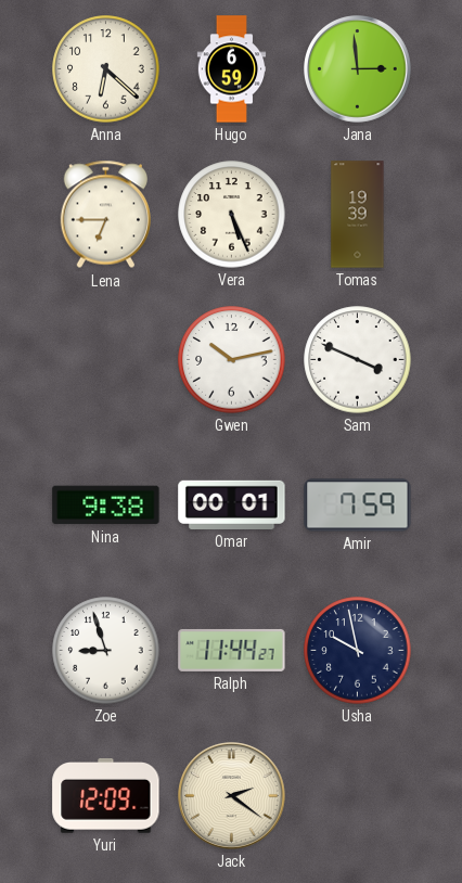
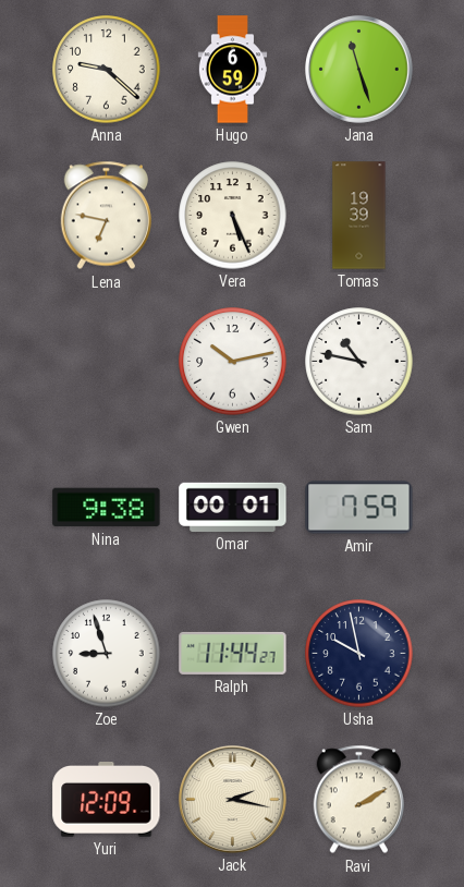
Anna: 6:22 -> 9:22 (107, 70)
Jana: 2:59 -> 11:27 (359, 70)
Lena: 6:45 -> 6:47 (106, 216)
Sam: 3:49 -> 10:47 (359, 362)
Jack: 2:21 -> 2:17 (233, 800)
Ravi: none -> 2:10 (358, 800)
